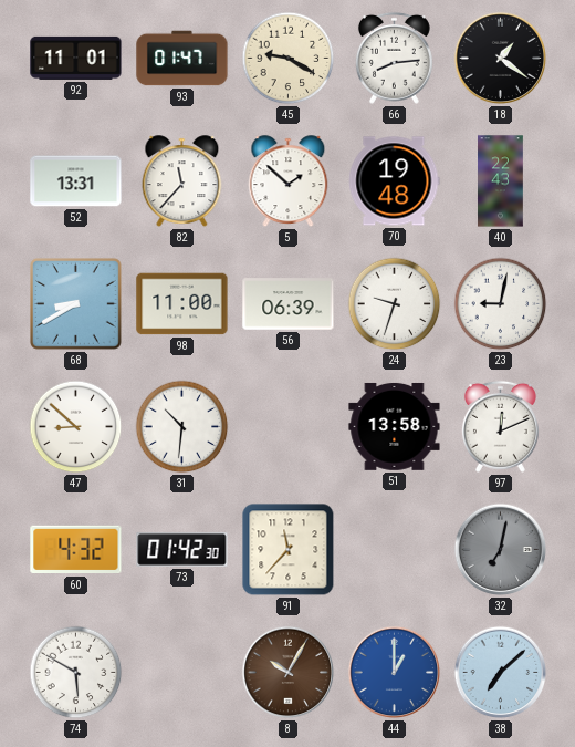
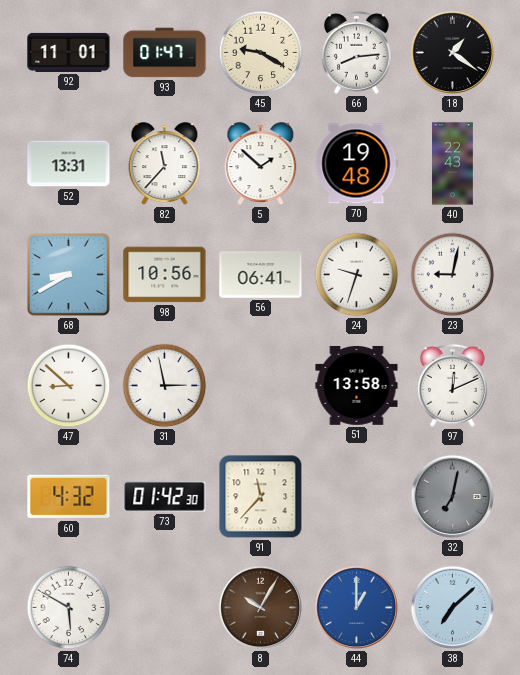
98: 11:00 -> 10:56 (165, 275)
56: 06:39 -> 06:41 (261, 275)
31: 10:31 -> 2:58 (165, 386)
